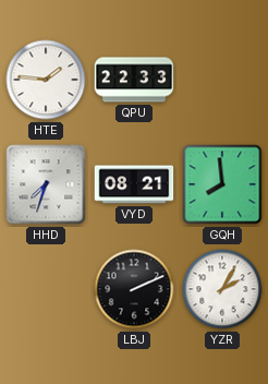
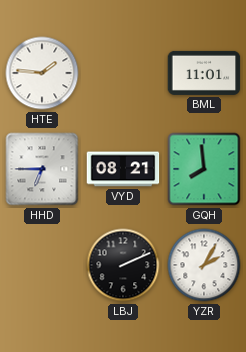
QPU: 22:33 -> none (134, 80)
BML: none -> 11:01 (204, 73)
HHD: 7:33 -> 6:45 (42, 169)
